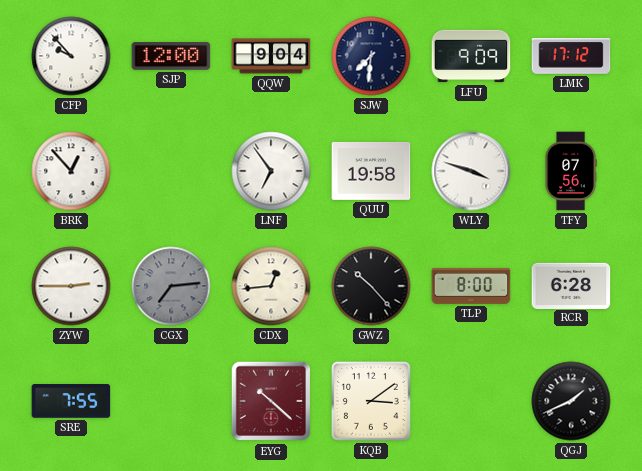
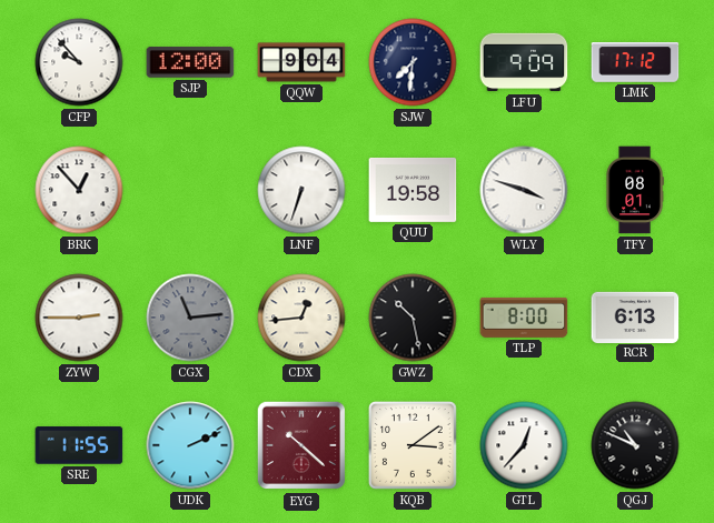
LNF: 6:54 -> 6:33 (301, 190)
TFY: 07:56 -> 08:01 (635, 190)
CGX: 7:14 -> 11:14 (190, 318)
GWZ: 10:23 -> 10:28 (413, 318)
RCR: 6:28 -> 6:13 (635, 316)
SRE: 7:55 -> 11:55 (79, 445)
UDK: none -> 2:11 (190, 445)
GTL: none -> 12:37 (524, 445)
QGJ: 1:41 -> 10:49 (635, 445)
